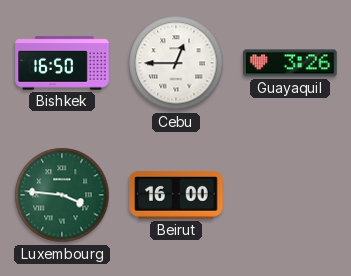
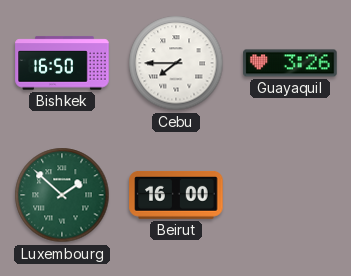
Cebu: 12:45 -> 7:45 (176, 63)
Luxembourg: 3:46 -> 1:52 (62, 195)
